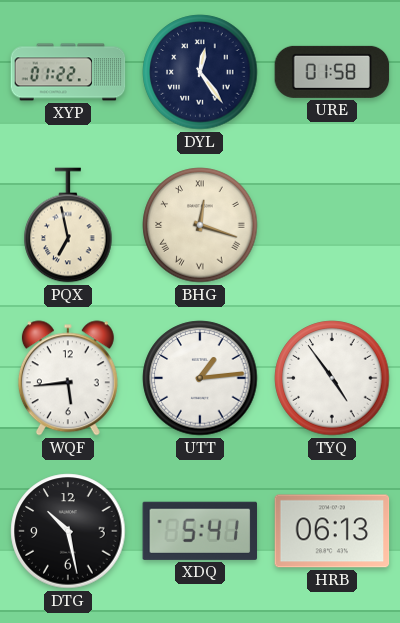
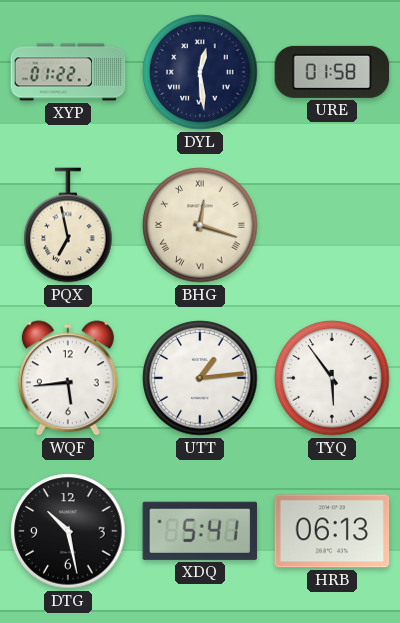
DYL: 12:24 -> 12:29 (200, 72)
TYQ: 4:54 -> 5:54 (332, 378)
